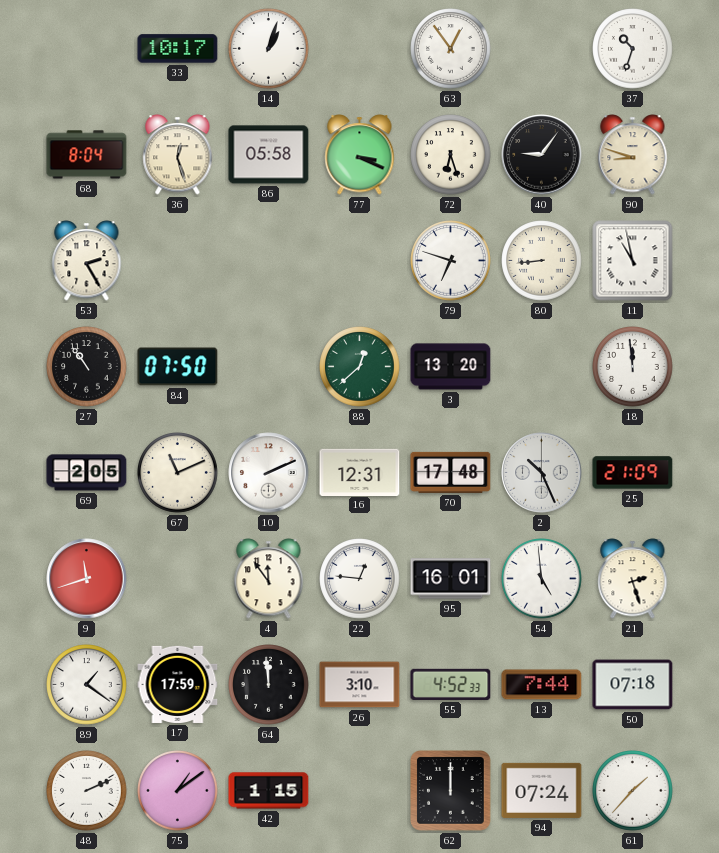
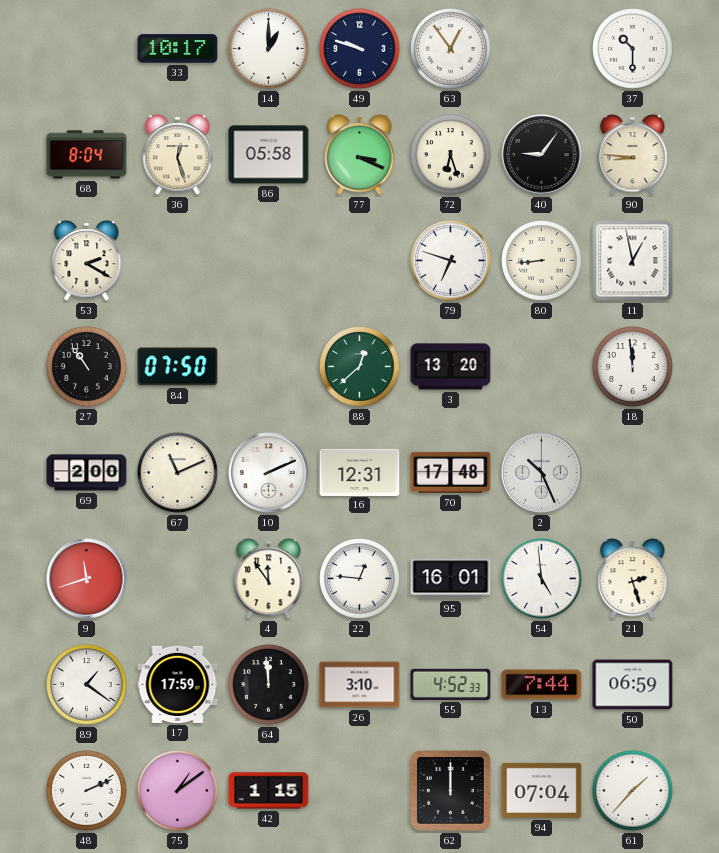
14: 1:03 -> 1:00 (269, 49)
49: none -> 9:48 (360, 49)
37: 10:33 -> 10:30 (633, 49)
90: 8:48 -> 8:46 (633, 155)
53: 2:25 -> 2:20 (87, 261)
11: 10:58 -> 12:58 (633, 261)
69: 2:05 -> 2:00 (87, 473)
25: 21:09 -> none (633, 473)
50: 07:18 -> 06:59 (633, 685)
94: 07:24 -> 07:04 (542, 790)
